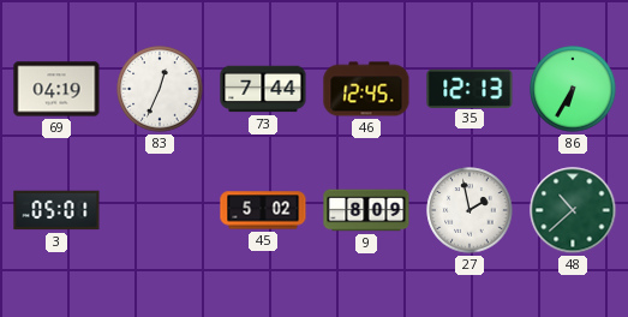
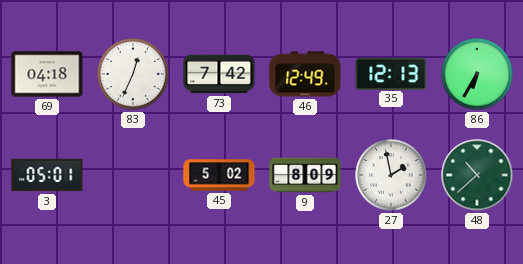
69: 04:19 -> 04:18 (47, 74)
73: 7:44 -> 7:42 (219, 74)
46: 12:45 -> 12:49 (305, 74)
